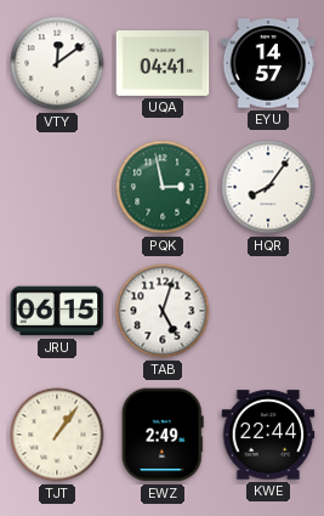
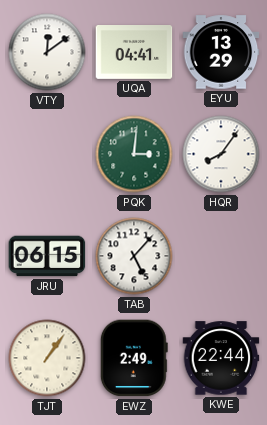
EYU: 14:57 -> 13:29 (221, 52)
PQK: 2:58 -> 3:01 (134, 154)
TAB: 5:03 -> 5:07 (134, 256)
